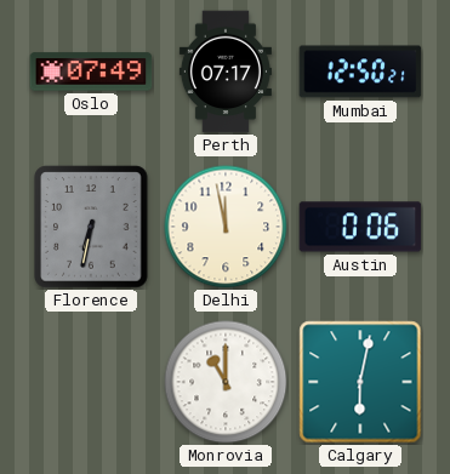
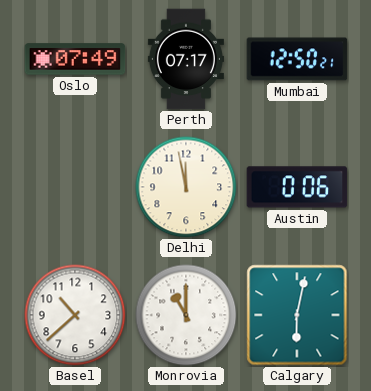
Florence: 6:32 -> none (91, 227)
Basel: none -> 10:38 (75, 315)
